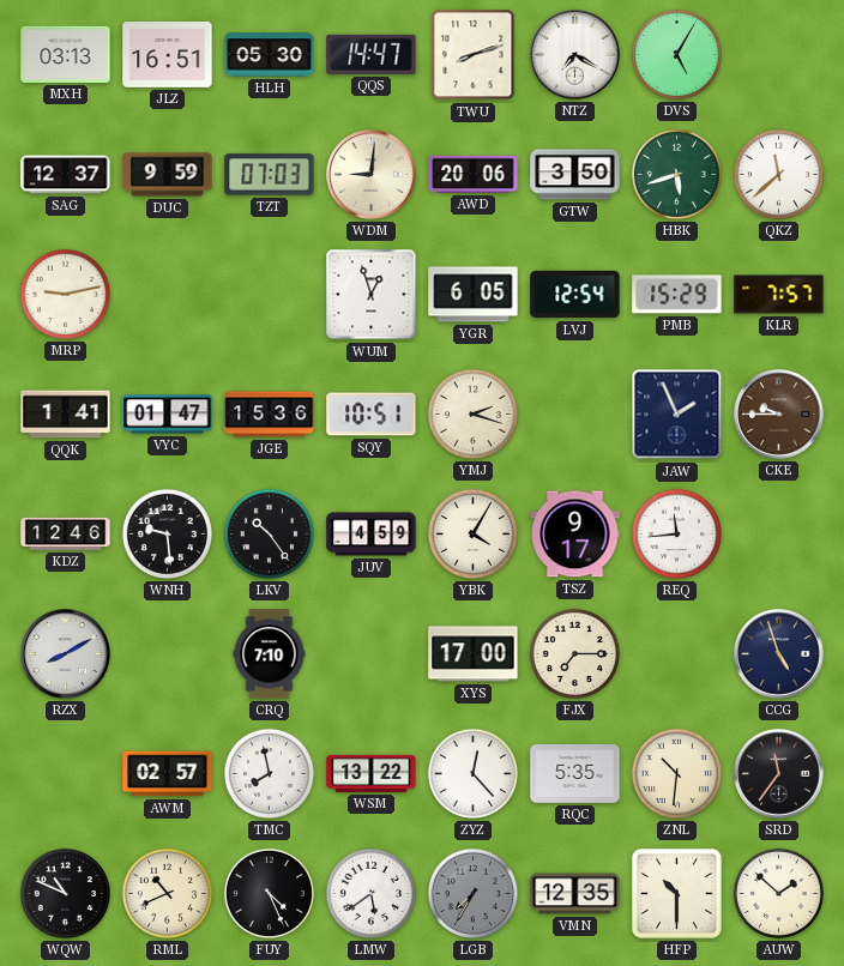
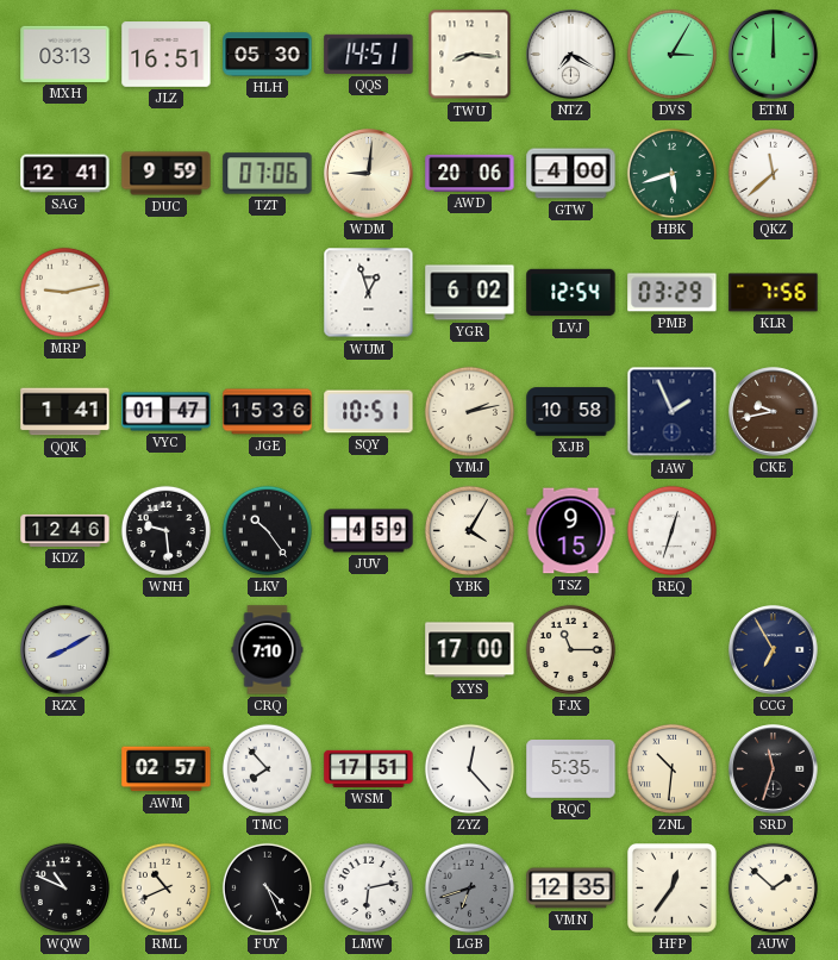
QQS: 14:47 -> 14:51 (369, 54)
TWU: 8:12 -> 8:16 (470, 55)
DVS: 5:05 -> 3:05 (671, 54)
ETM: none -> 12:00 (774, 55)
SAG: 12:37 -> 12:41 (65, 174)
TZT: 07:03 -> 07:06 (268, 174)
GTW: 3:50 -> 4:00 (571, 174)
YGR: 6:05 -> 6:02 (470, 293)
PMB: 15:29 -> 03:29 (673, 293)
KLR: 7:57 -> 7:56 (774, 293)
YMJ: 2:18 -> 2:13 (469, 411)
XJB: none -> 10:58 (571, 412)
CKE: 9:45 -> 9:43 (774, 412)
TSZ: 9:17 -> 9:15 (571, 531)
REQ: 11:44 -> 12:33 (671, 530)
FJX: 7:15 -> 11:15 (570, 649)
CCG: 4:57 -> 6:55 (774, 650)
TMC: 7:58 -> 7:53 (267, 768)
WSM: 13:22 -> 17:51 (369, 768)
SRD: 11:36 -> 11:33 (774, 769)
LMW: 5:39 -> 6:13 (368, 887)
LGB: 7:35 -> 6:42 (469, 887)
HFP: 10:30 -> 12:36 (673, 889)
